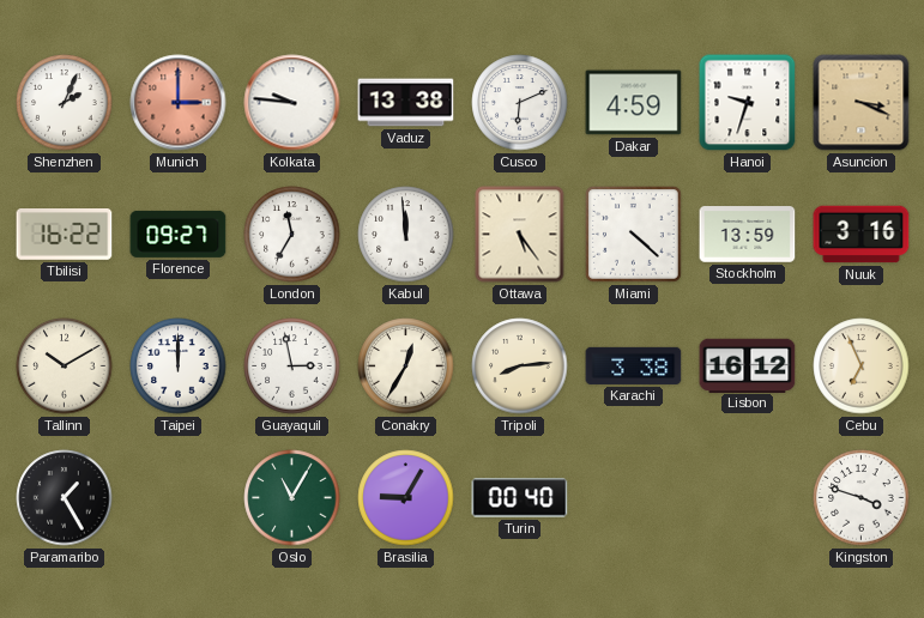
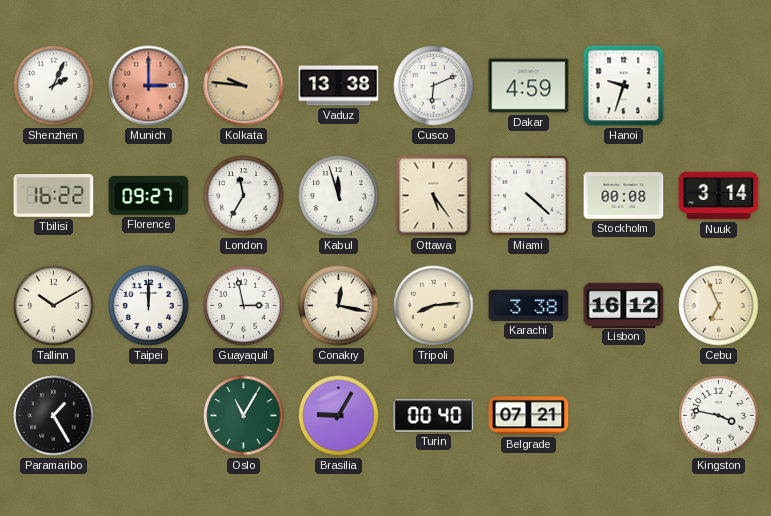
Kolkata dial: white -> champagne (244, 86)
Asuncion: 3:19 -> none (862, 103)
Kabul: 11:59 -> 11:57 (339, 196)
Stockholm: 13:59 -> 00:08 (624, 196)
Nuuk: 3:16 -> 3:14 (719, 196)
Conakry: 12:35 -> 12:17 (339, 306)
Belgrade: none -> 07:21 (529, 416)
Kingston: 3:48 -> 3:47 (719, 416)
